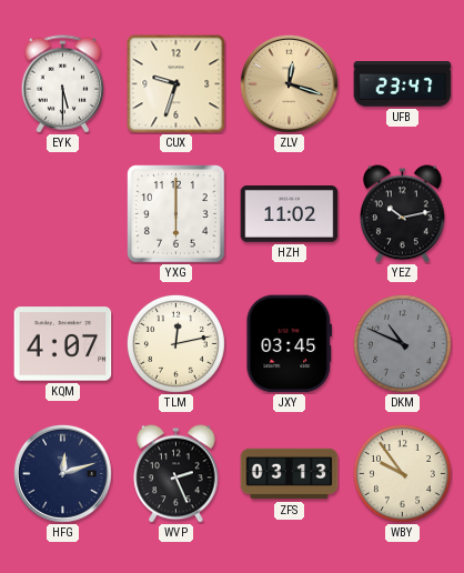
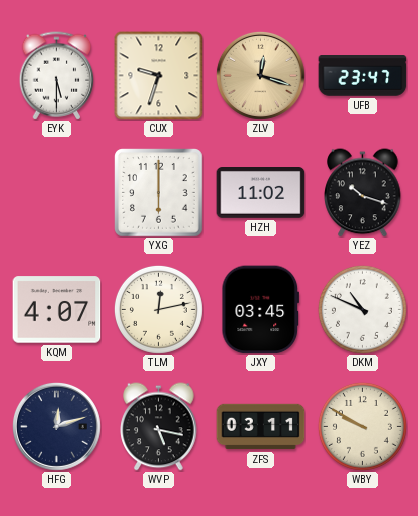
YEZ: 10:13 -> 10:18 (363, 193)
DKM dial: grey -> white (362, 309)
WVP: 2:26 -> 5:17 (159, 427)
ZFS: 03:13 -> 03:11 (261, 427)
WBY: 9:54 -> 9:50 (362, 426)
